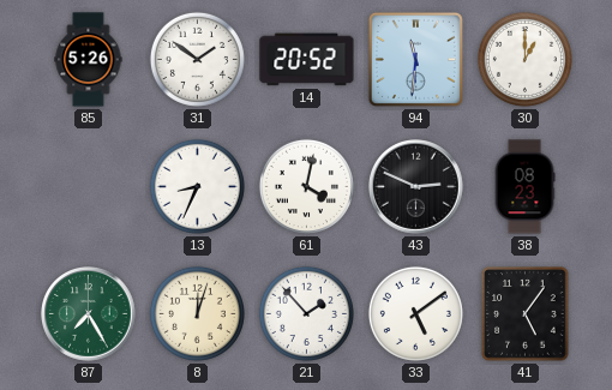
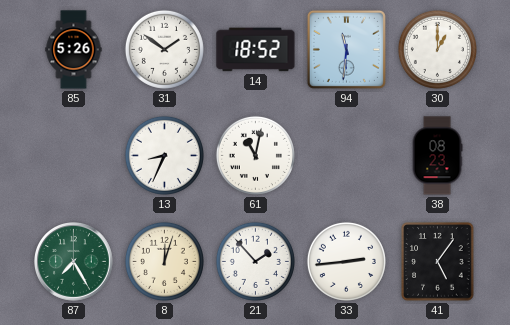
14: 20:52 -> 18:52 (256, 50)
61: 4:02 -> 11:02 (255, 155)
43: 2:49 -> none (416, 187)
33: 5:09 -> 2:44 (346, 261)
